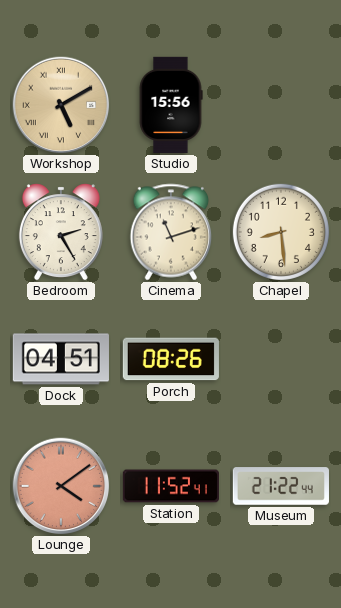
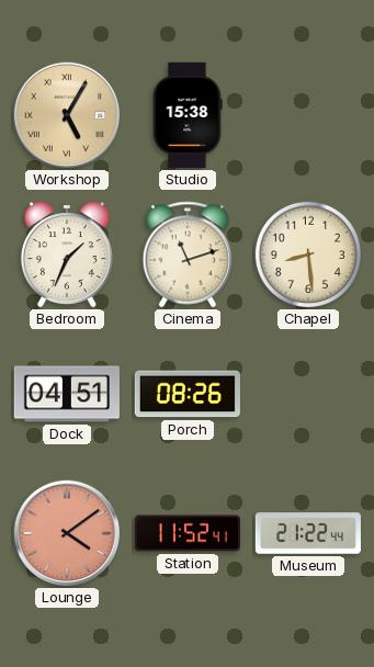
Workshop: 5:10 -> 5:05 (67, 115)
Studio: 15:56 -> 15:38 (188, 115)
Bedroom: 2:25 -> 1:34 (67, 255)
